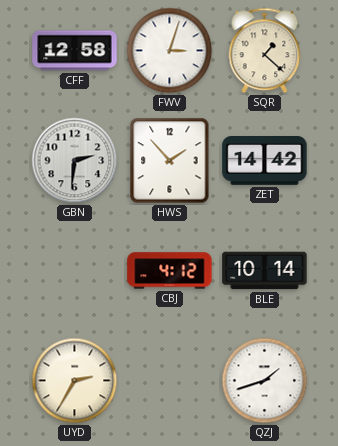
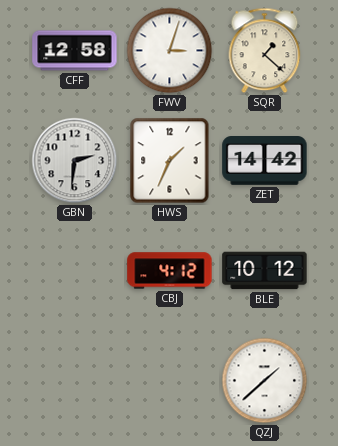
HWS: 1:53 -> 1:34 (170, 161)
BLE: 10:14 -> 10:12 (265, 271)
UYD: 2:35 -> none (75, 381)
QZJ: 1:42 -> 1:38 (265, 381)
